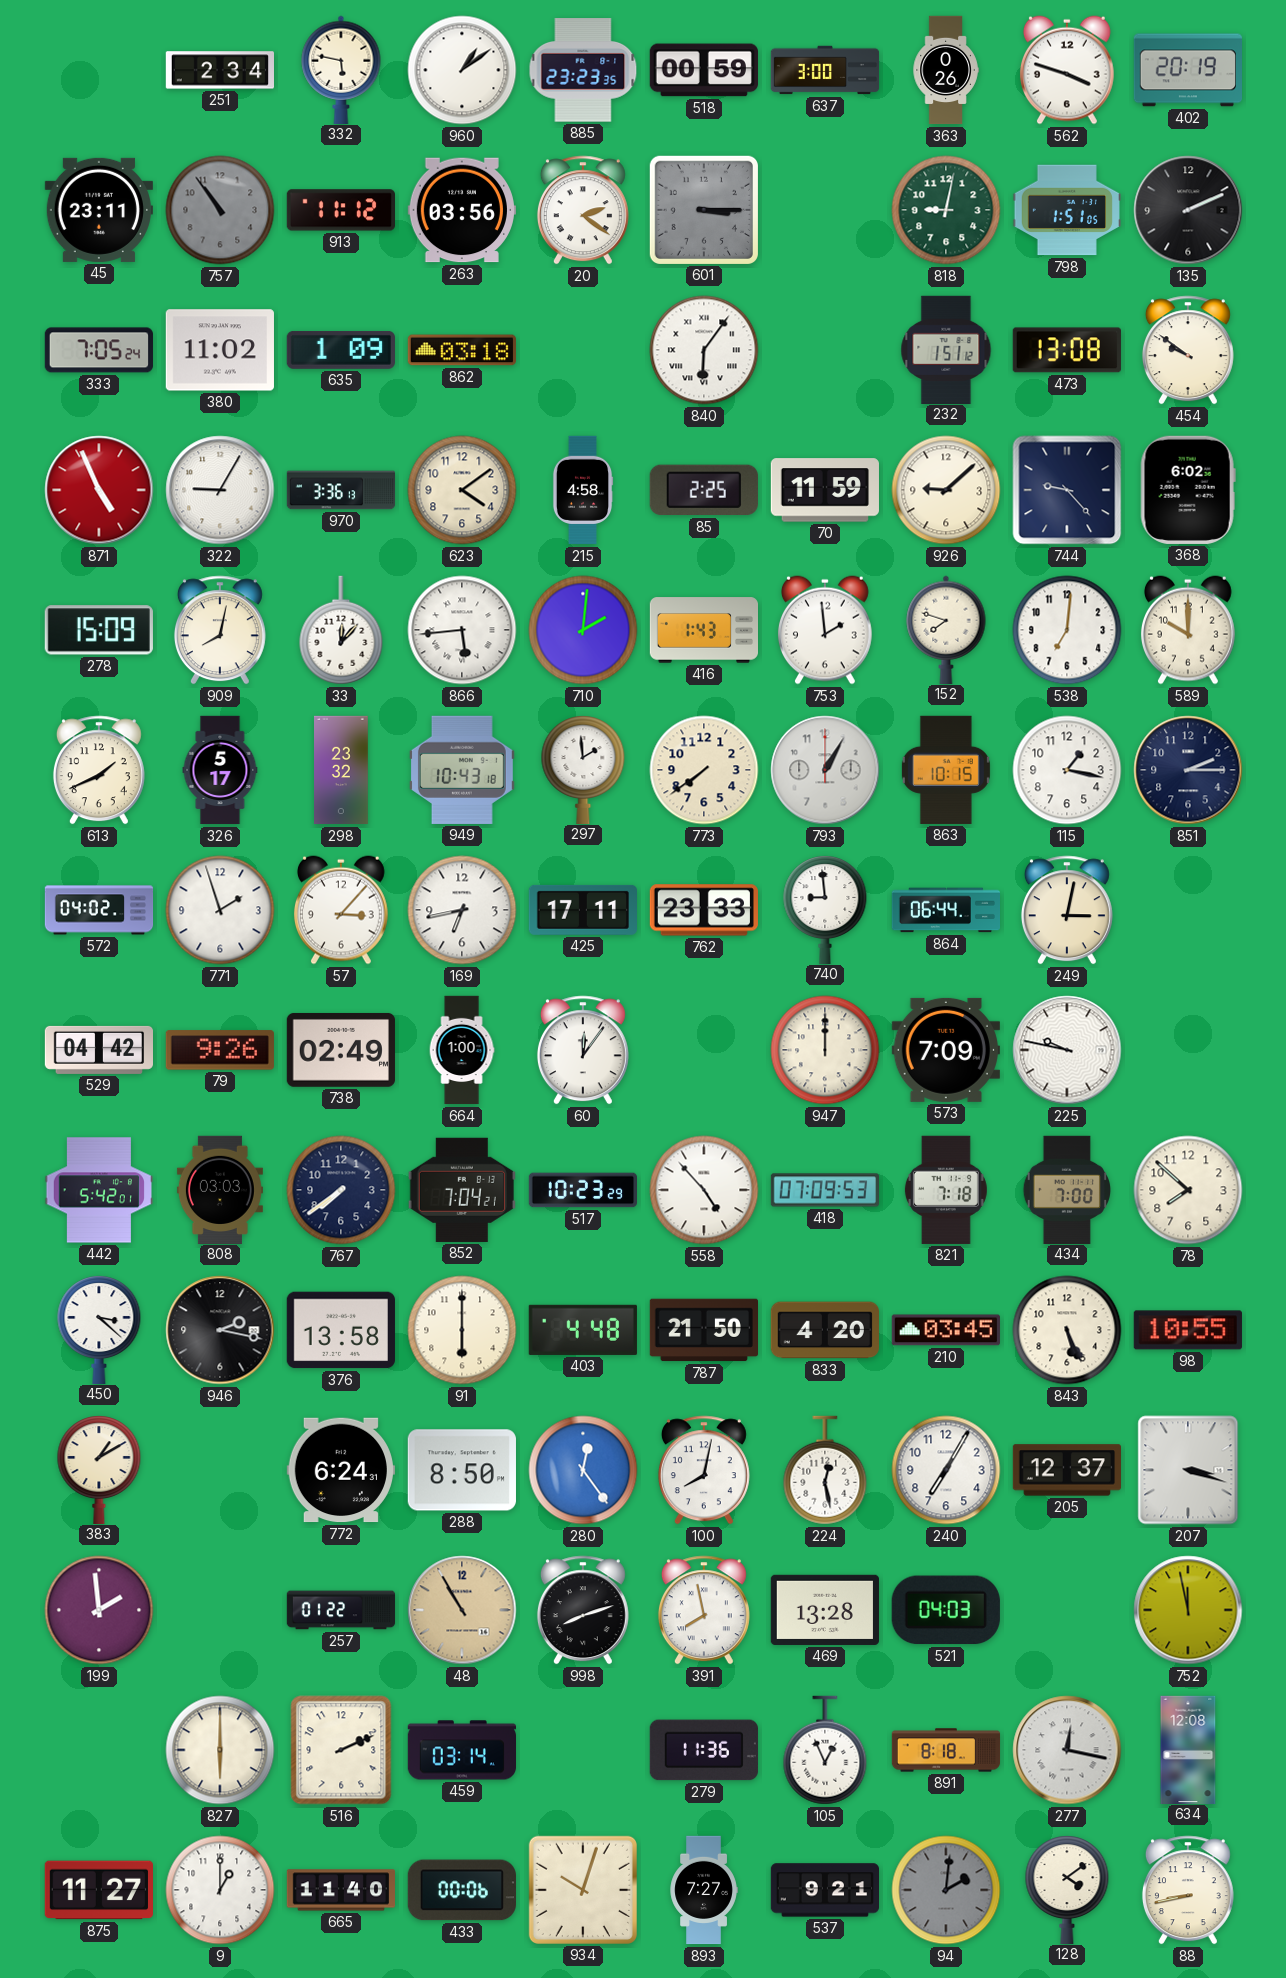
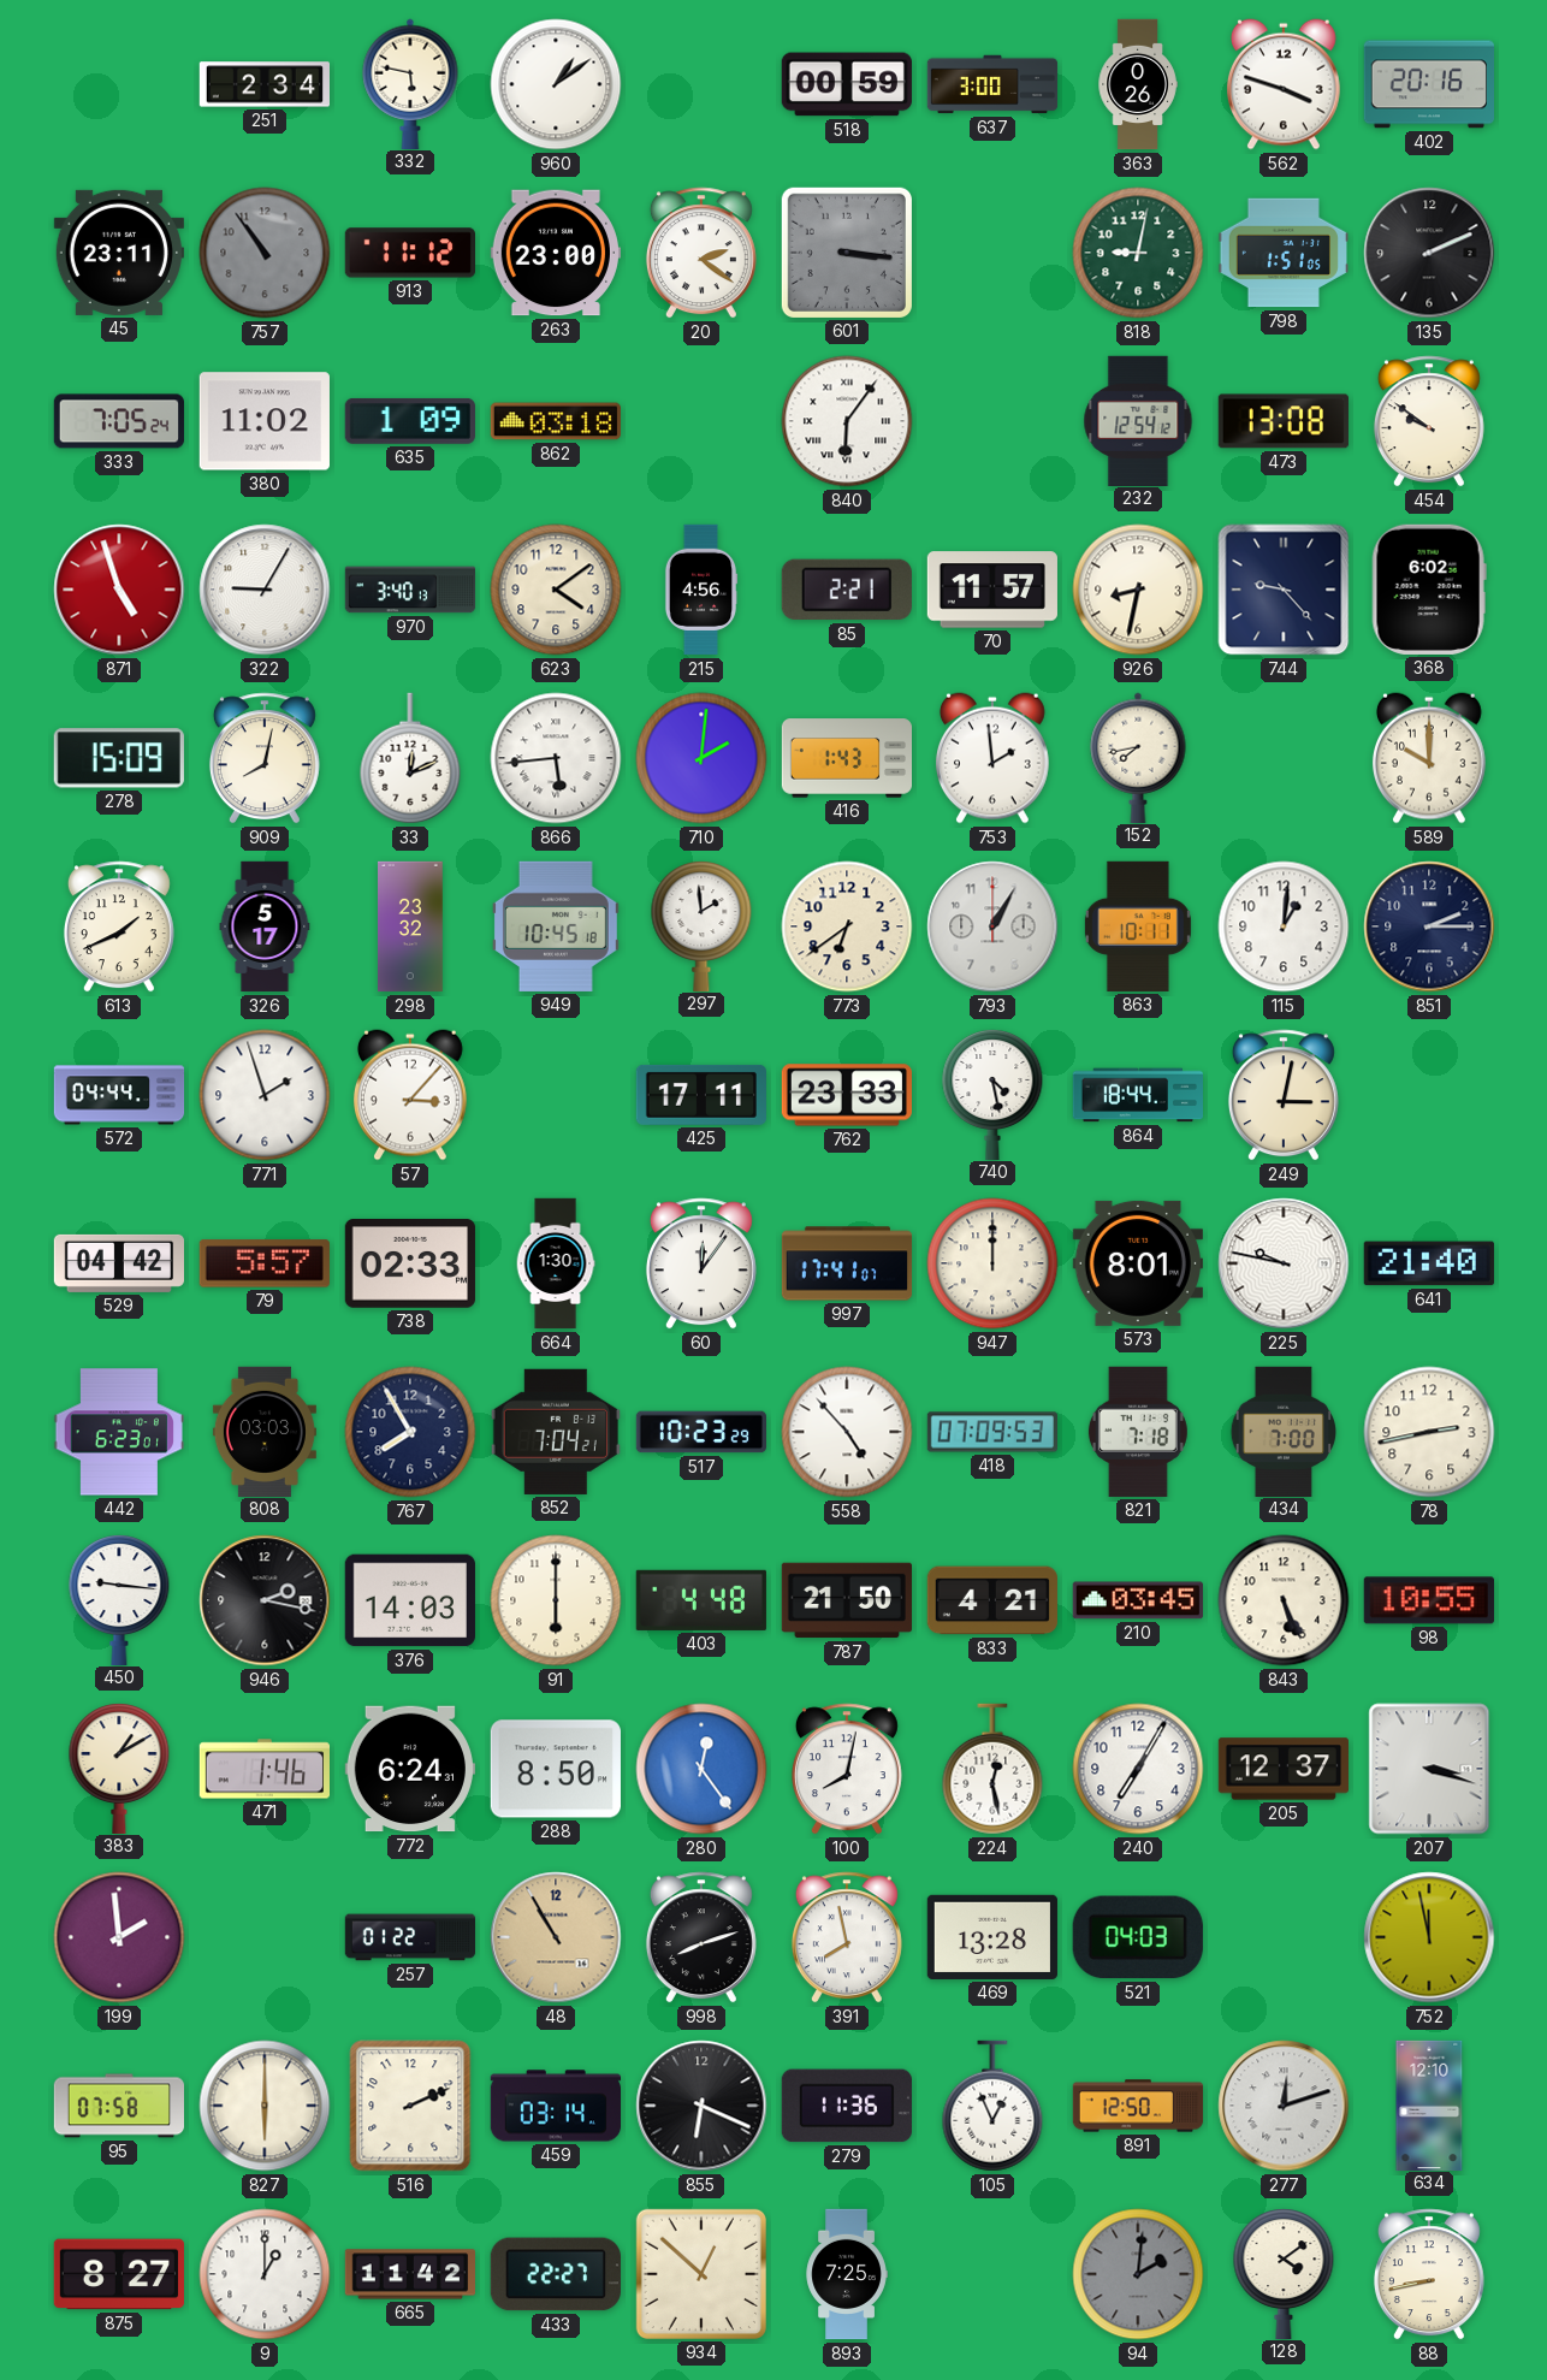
885: 23:23 -> none (583, 70)
402: 20:19 -> 20:16 (1428, 84)
263: 03:56 -> 23:00 (555, 253)
601: 3:15 -> 3:16 (847, 253)
232: 1:51 -> 12:54 (1138, 420)
871: 4:56 -> 4:57 (119, 590)
970: 3:36 -> 3:40 (410, 590)
215: 4:58 -> 4:56 (701, 590)
85: 2:25 -> 2:21 (847, 590)
70: 11:59 -> 11:57 (991, 590)
926: 9:08 -> 8:32 (1138, 590)
33: 12:07 -> 12:11 (410, 758)
152: 7:48 -> 7:43 (1138, 757)
538: 7:01 -> none (1067, 630)
949: 10:43 -> 10:45 (556, 926)
773: 7:39 -> 6:39 (847, 926)
863: 10:15 -> 10:11 (1138, 926)
115: 1:17 -> 1:01 (1284, 926)
572: 04:02 -> 04:44 (119, 1095)
169: 6:43 -> none (462, 910)
740: 8:59 -> 4:28 (992, 1094)
864: 06:44 -> 18:44 (1137, 1095)
79: 9:26 -> 5:57 (265, 1263)
738: 02:49 -> 02:33 (410, 1263)
664: 1:00 -> 1:30 (556, 1263)
997: none -> 17:41 (847, 1263)
573: 7:09 -> 8:01 (1138, 1263)
641: none -> 21:40 (1429, 1263)
442: 5:42 -> 6:23 (118, 1432)
767: 7:39 -> 7:55 (410, 1432)
78: 7:52 -> 2:43 (1429, 1432)
450: 3:22 -> 9:16 (119, 1599)
376: 13:58 -> 14:03 (410, 1600)
833: 4:20 -> 4:21 (992, 1600)
471: none -> 1:46 (263, 1769)
95: none -> 07:58 (119, 2106)
855: none -> 6:19 (701, 2106)
891: 8:18 -> 12:50 (1138, 2106)
277: 12:17 -> 12:12 (1284, 2106)
634: 12:08 -> 12:10 (1429, 2104)
875: 11:27 -> 8:27 (119, 2274)
665: 11:40 -> 11:42 (409, 2274)
433: 00:06 -> 22:27 (556, 2274)
934: 10:03 -> 12:52 (701, 2274)
893: 7:27 -> 7:25 (847, 2274)
537: 9:21 -> none (824, 1890)
